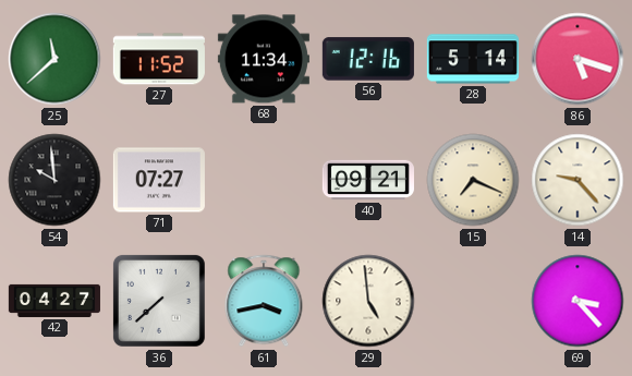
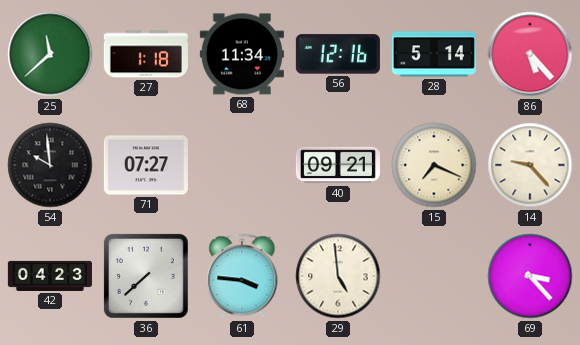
27: 11:52 -> 1:18 (146, 54)
86: 5:18 -> 5:23 (530, 54)
42: 04:27 -> 04:23 (50, 276)
61: 3:43 -> 3:46 (242, 276)
